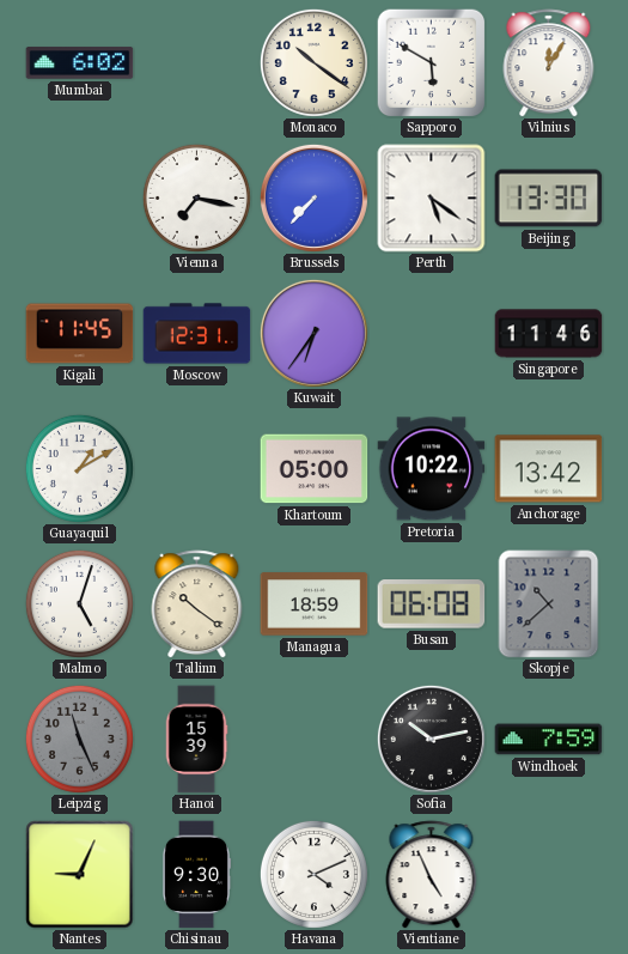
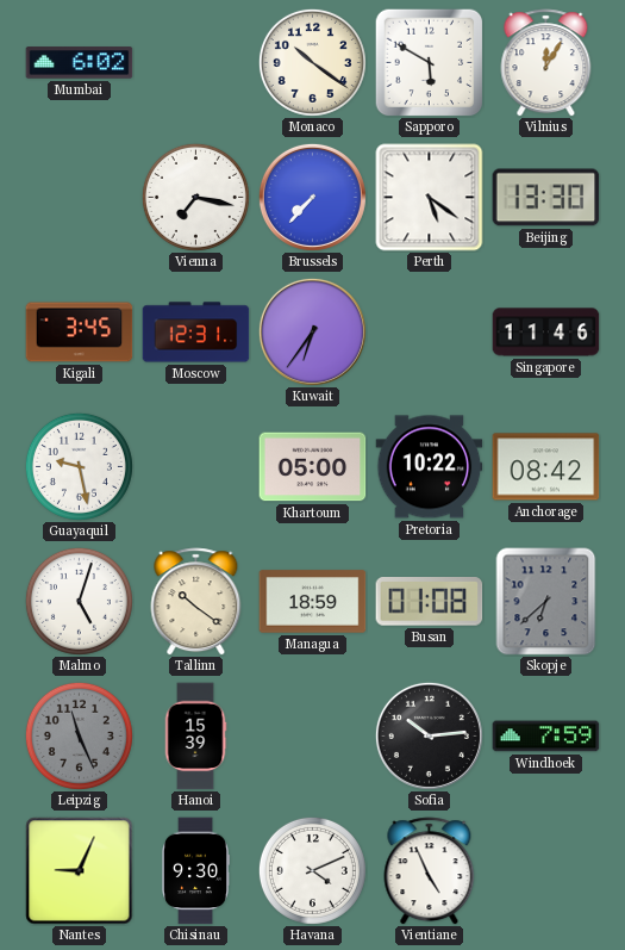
Kigali: 11:45 -> 3:45 (80, 333)
Guayaquil: 1:10 -> 9:28 (79, 466)
Anchorage: 13:42 -> 08:42 (546, 467)
Busan: 06:08 -> 01:08 (430, 602)
Skopje: 10:38 -> 6:38 (546, 602)
Sofia: 10:13 -> 10:14 (429, 735)
